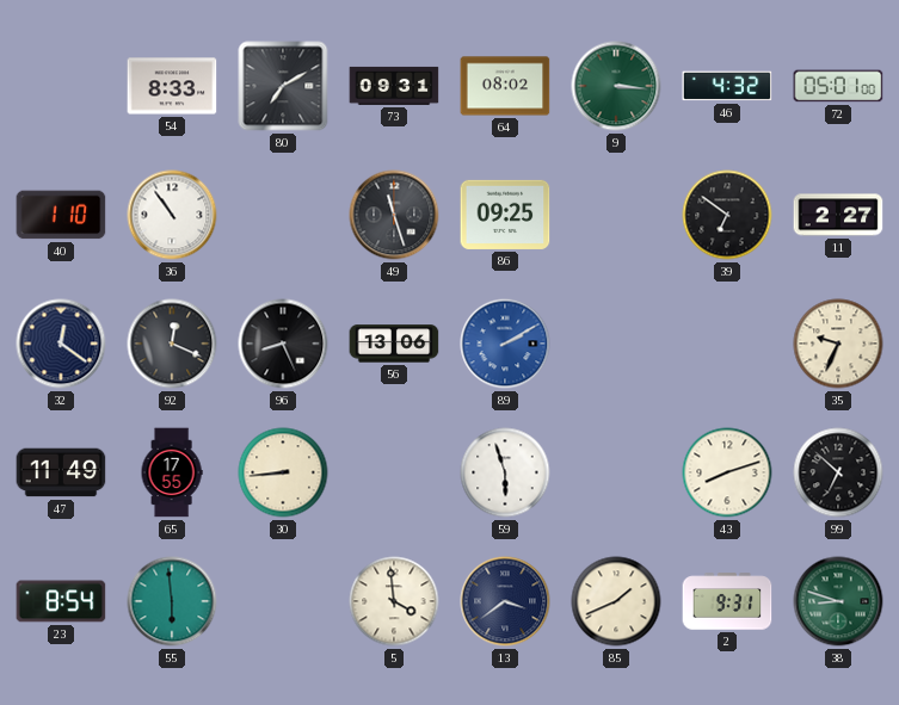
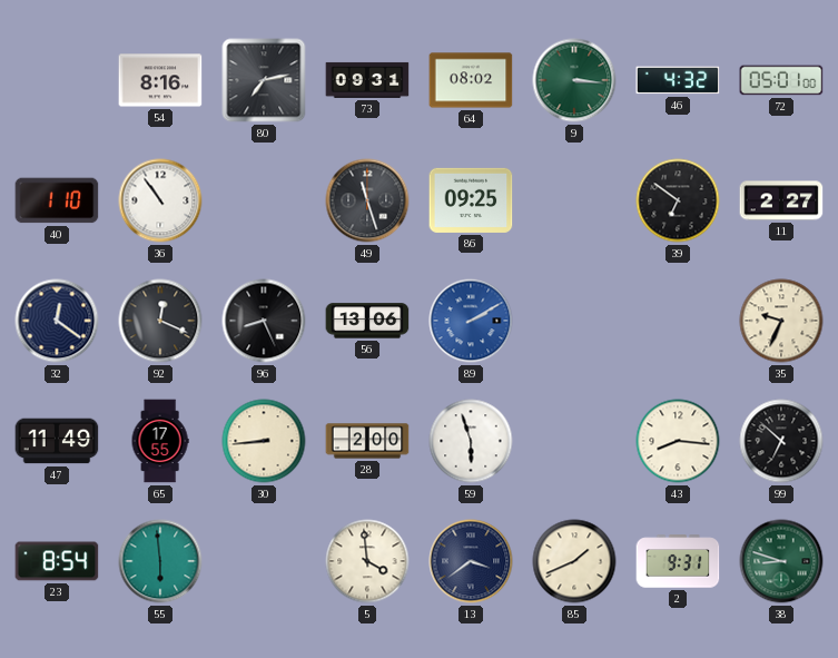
54: 8:33 -> 8:16 (160, 80)
80: 7:10 -> 7:13 (264, 80)
28: none -> 2:00 (367, 441)
43: 8:12 -> 8:16 (678, 441)
